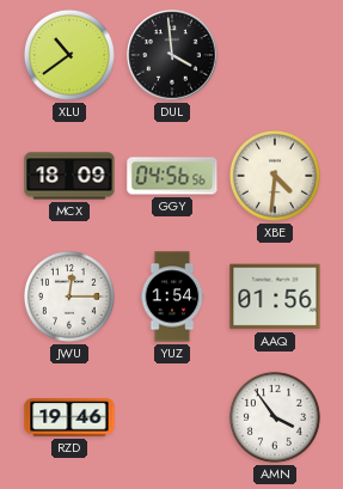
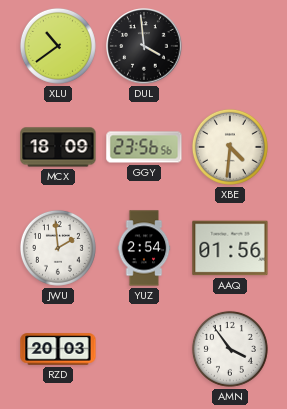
GGY: 04:56 -> 23:56 (144, 147)
JWU: 12:15 -> 1:59 (58, 248)
YUZ: 1:54 -> 2:54 (144, 248)
RZD: 19:46 -> 20:03 (58, 349)
